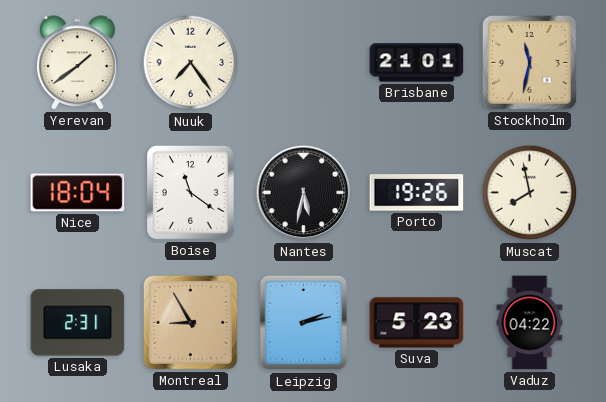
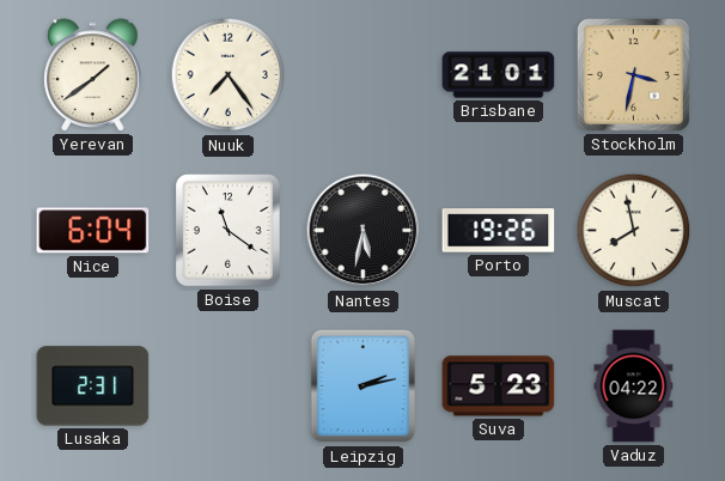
Stockholm: 11:32 -> 3:32 (633, 74)
Nice: 18:04 -> 6:04 (93, 231)
Montreal: 8:55 -> none (190, 322)
